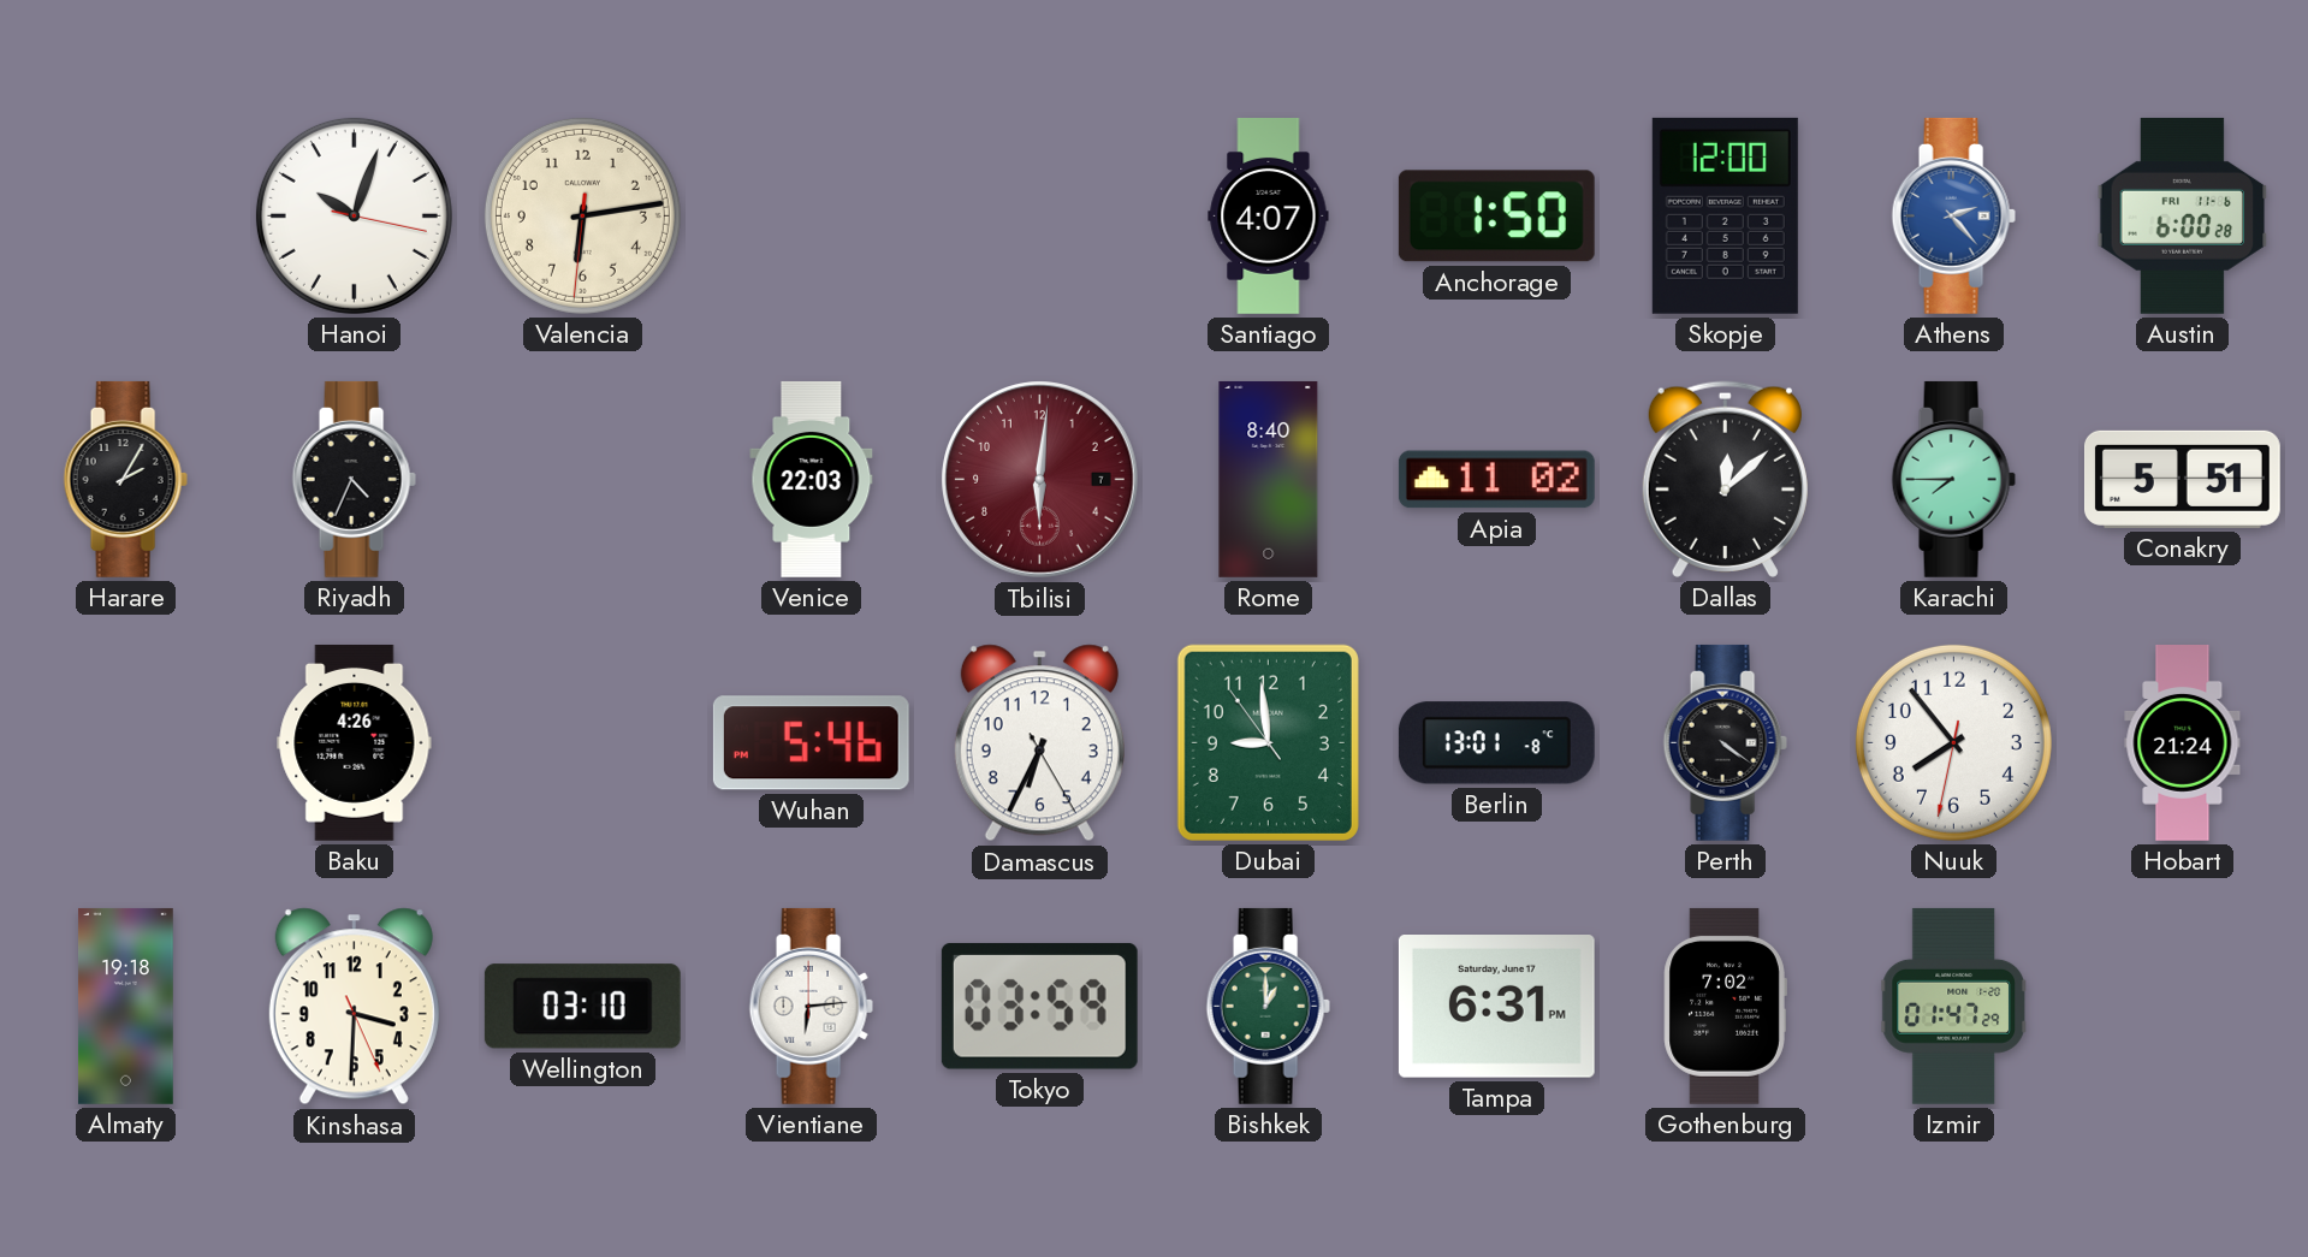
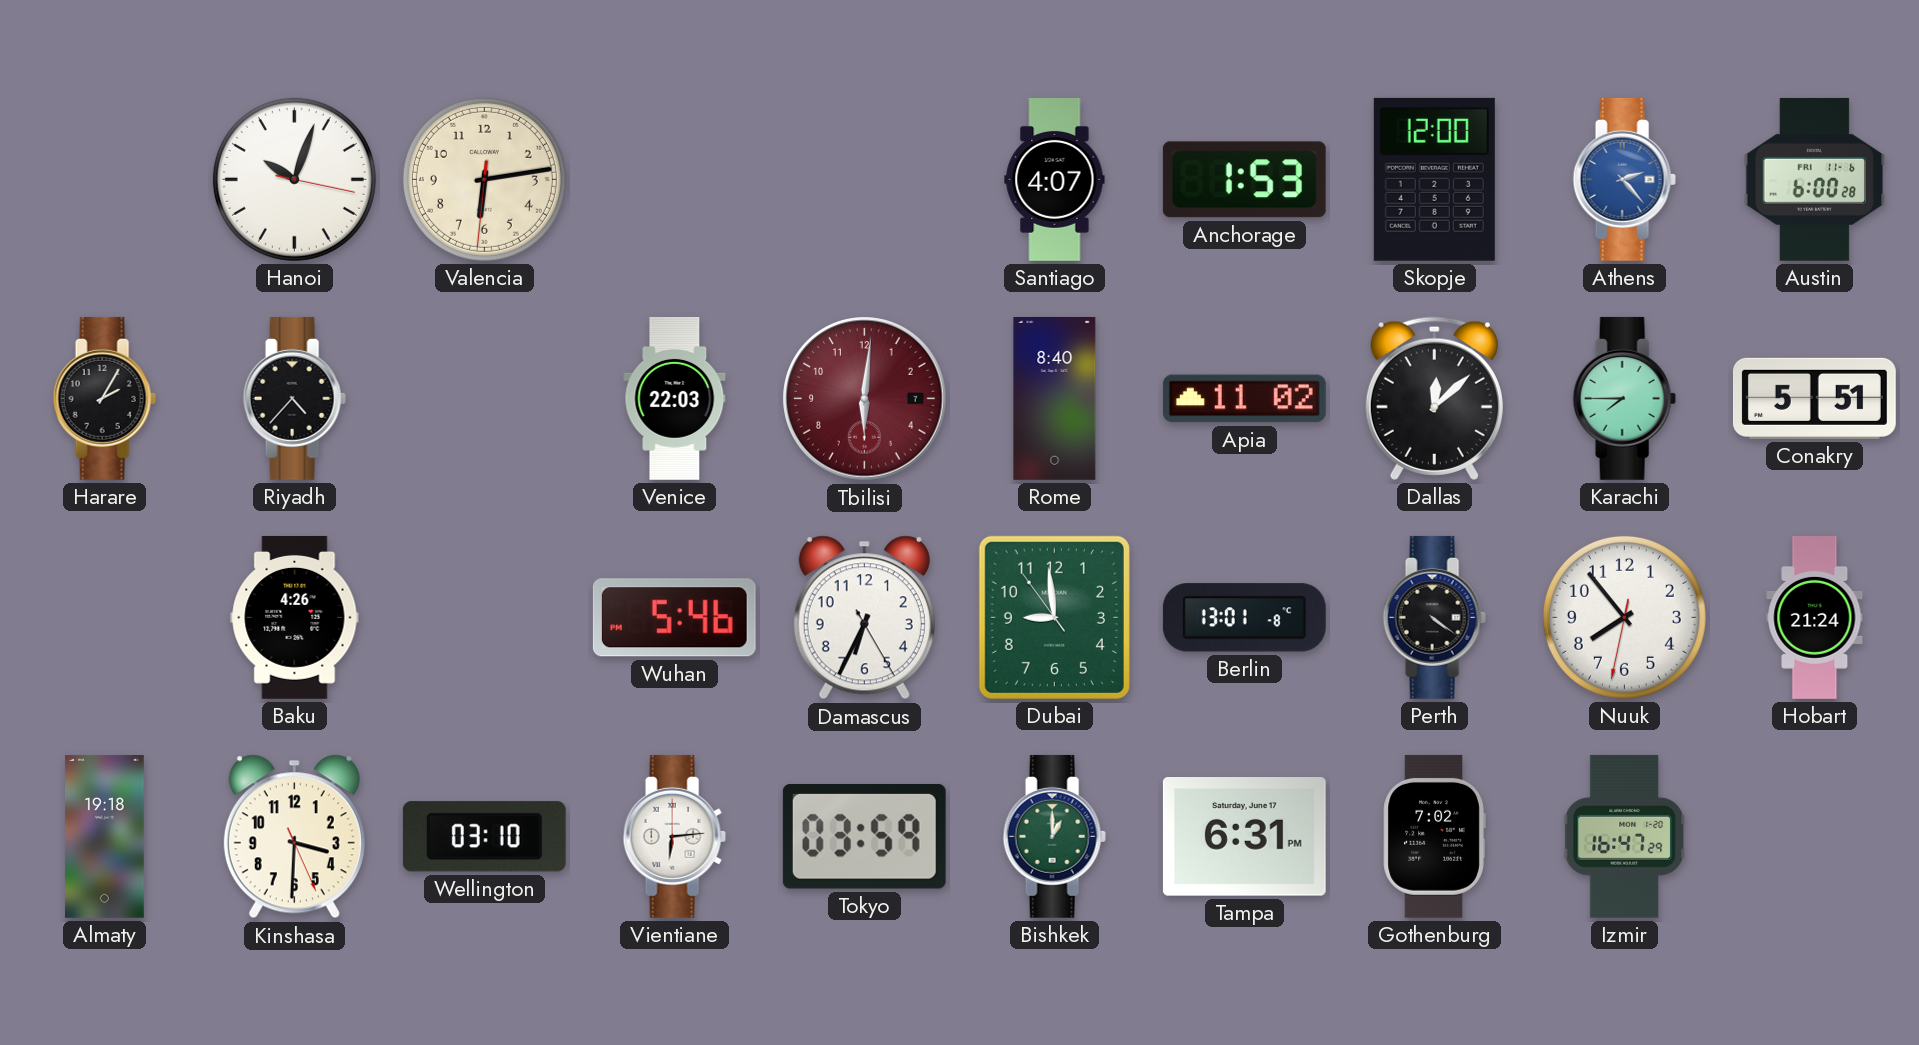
Anchorage: 1:50 -> 1:53 (1244, 180)
Riyadh: 4:34 -> 4:37 (294, 398)
Izmir: 01:47 -> 16:47 (1625, 836)
